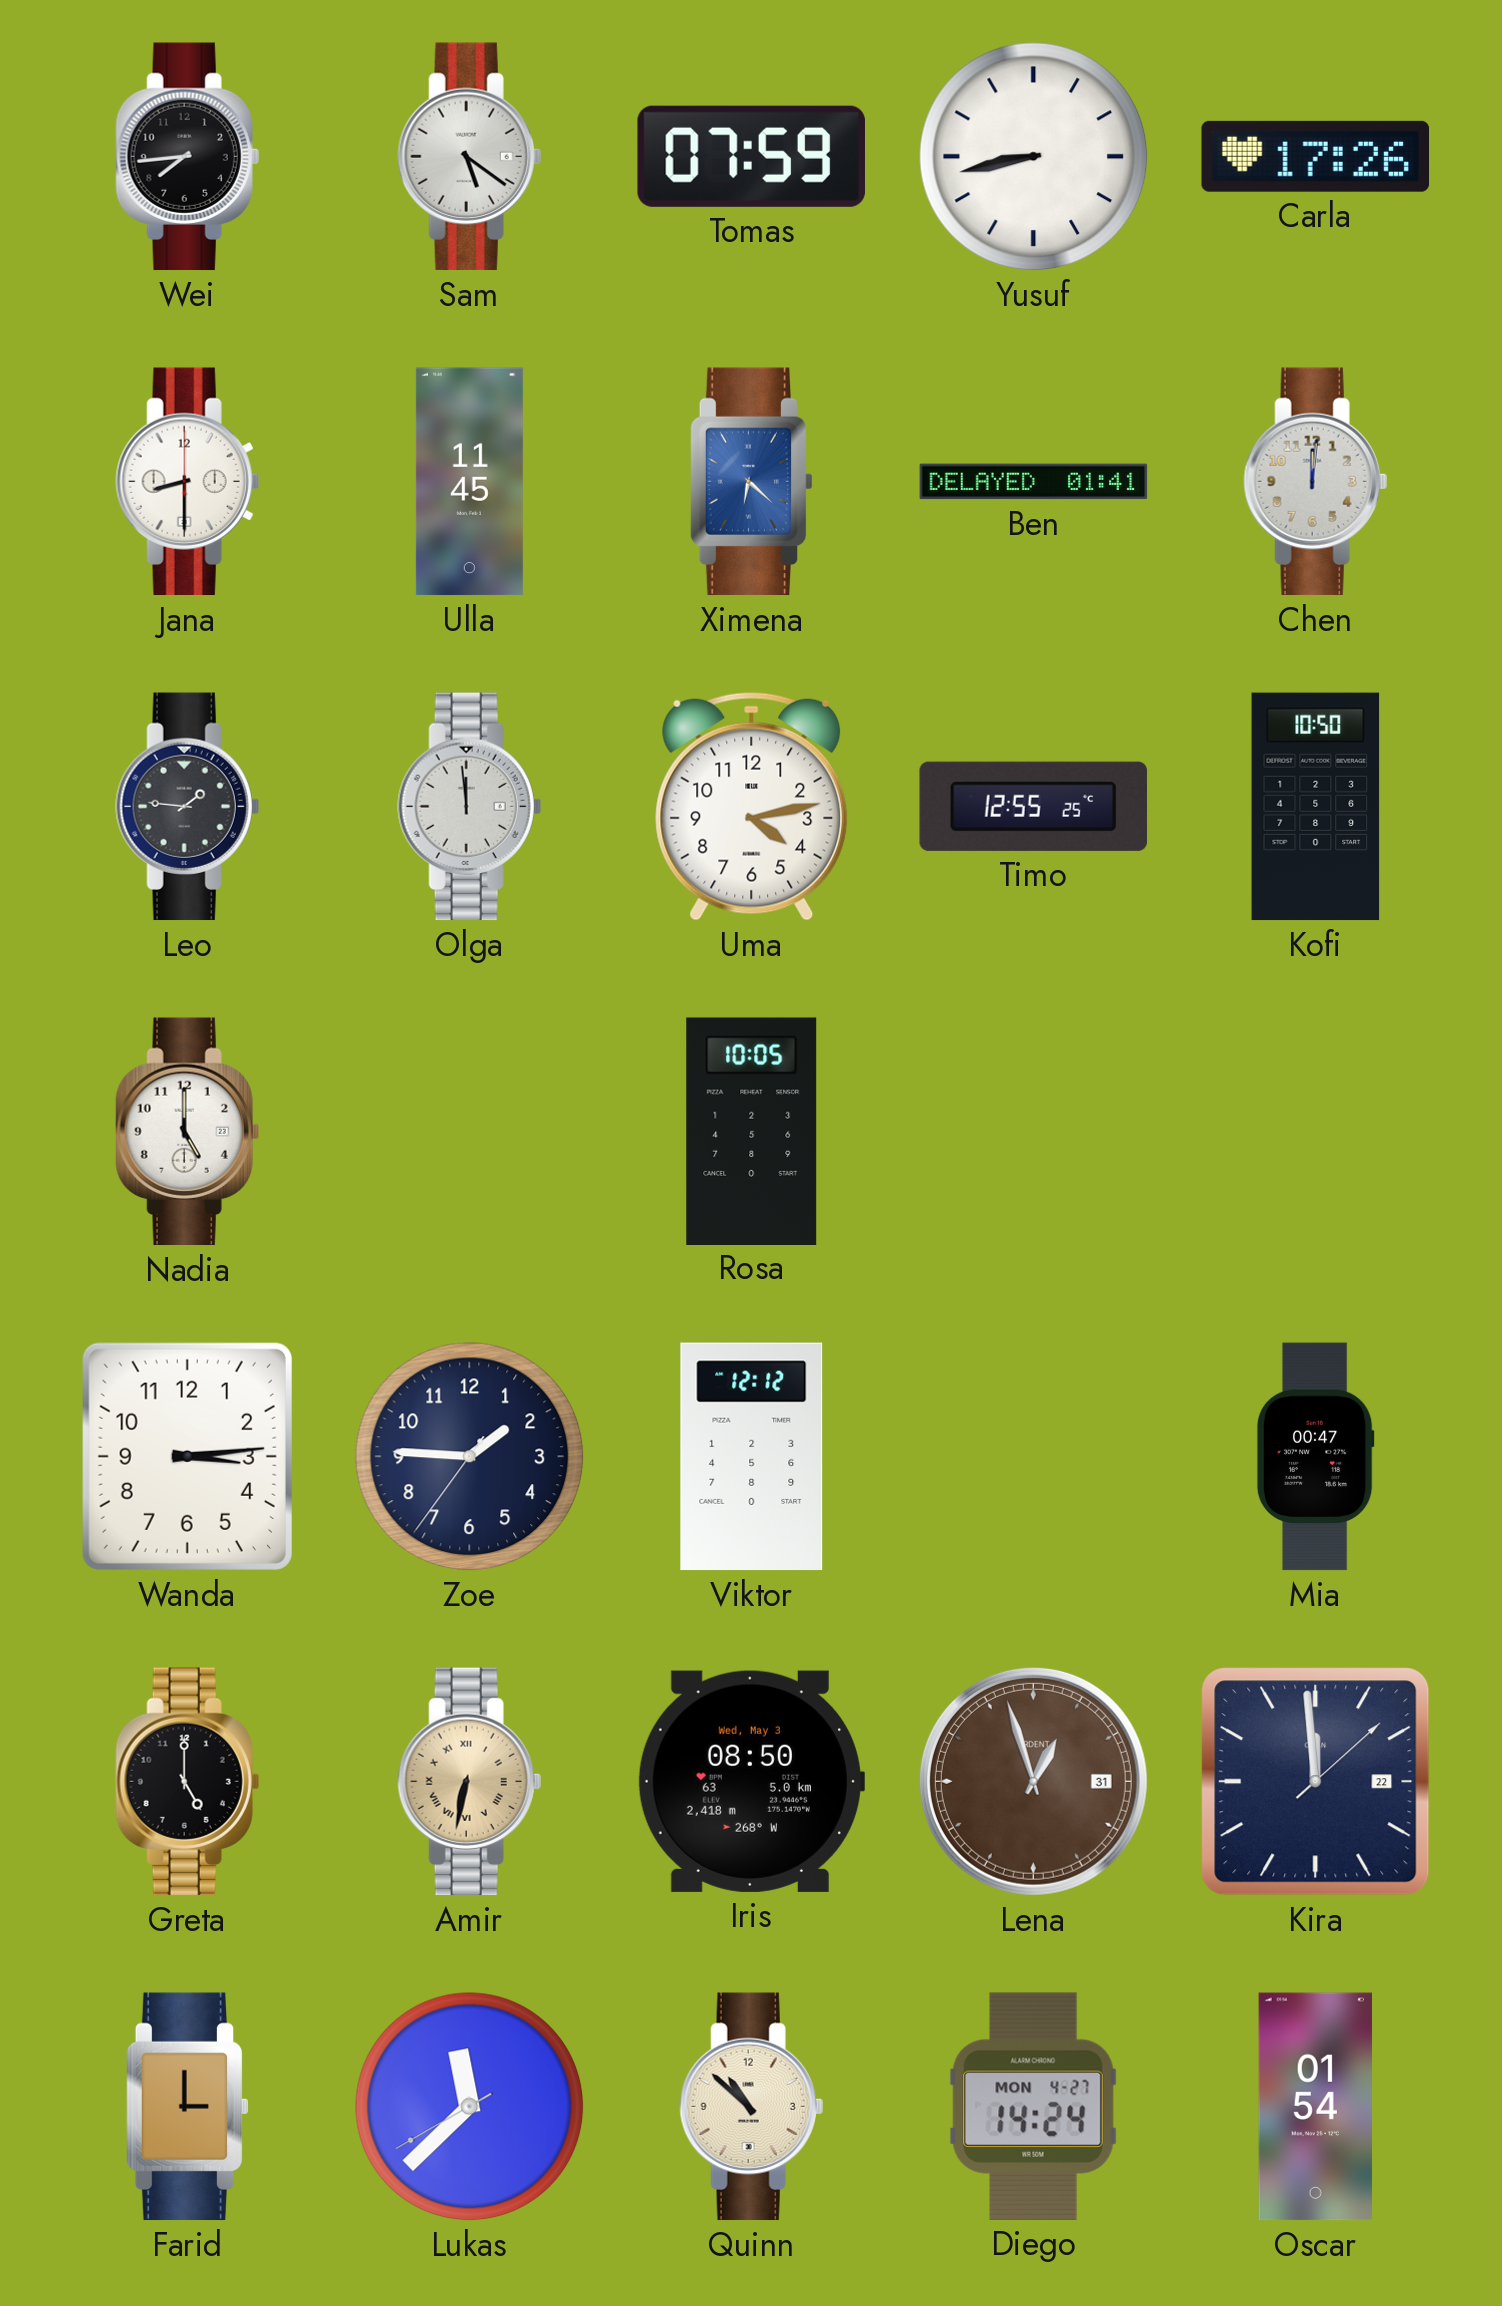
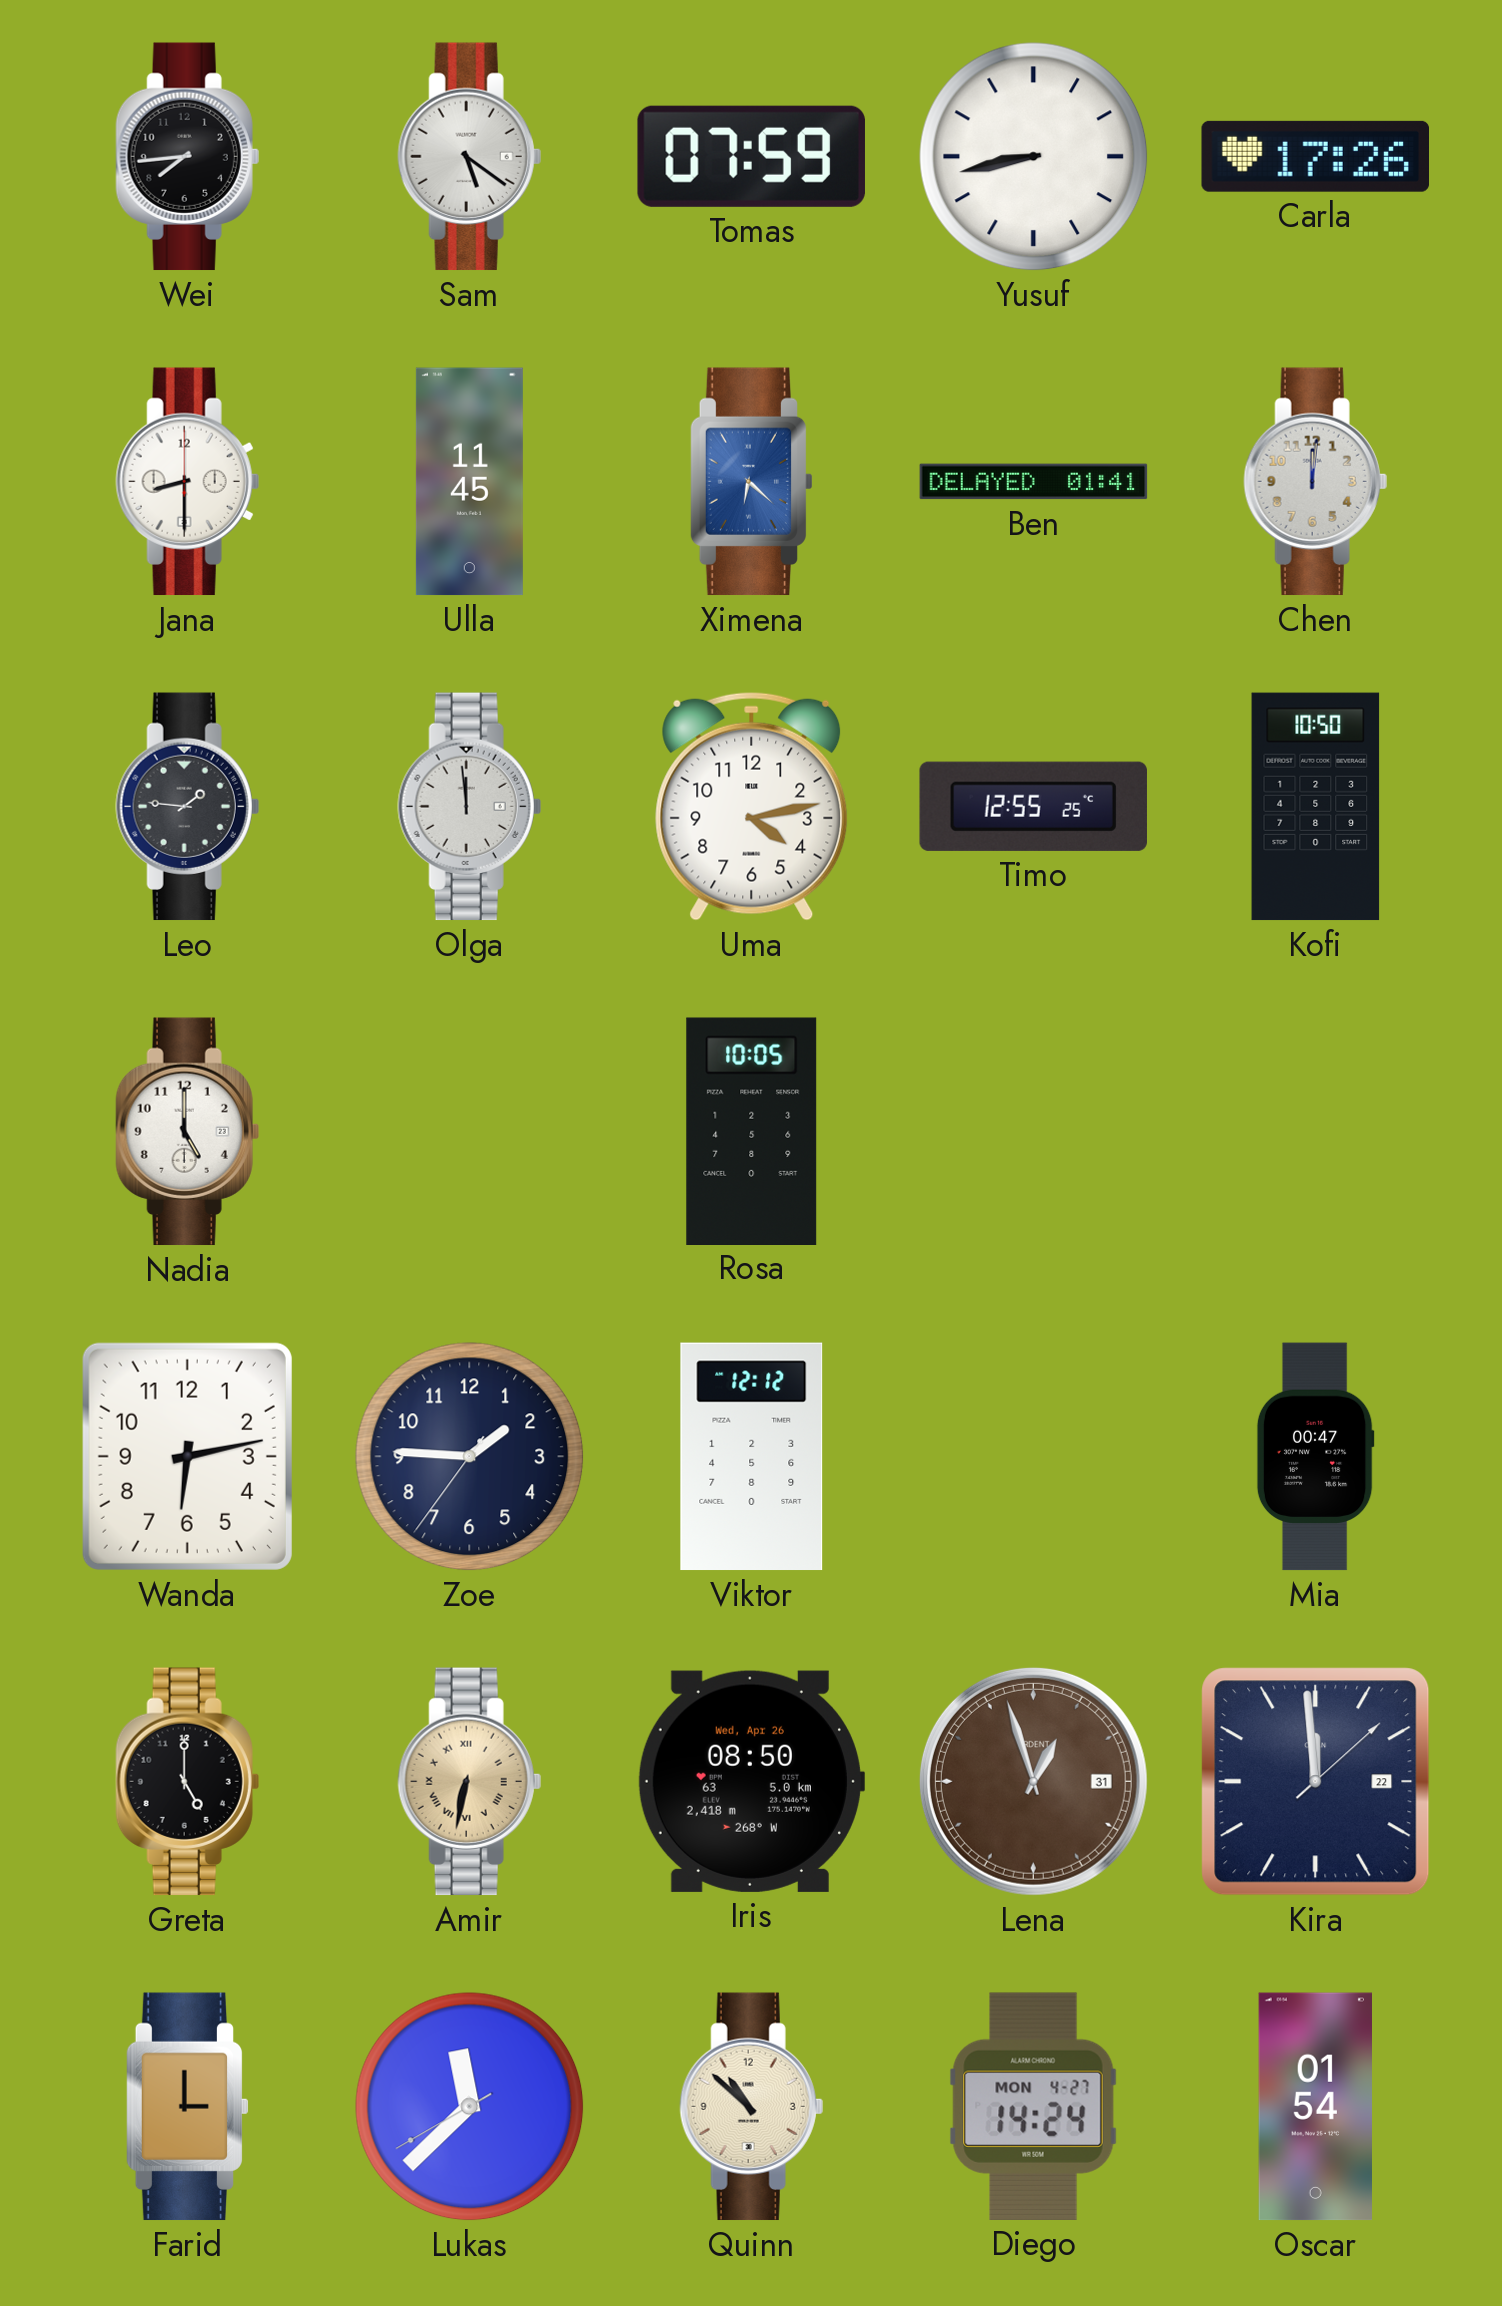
Wanda: 3:14 -> 6:13 (187, 1456)
Iris date: Wed, May 3 -> Wed, Apr 26 (751, 1781)
